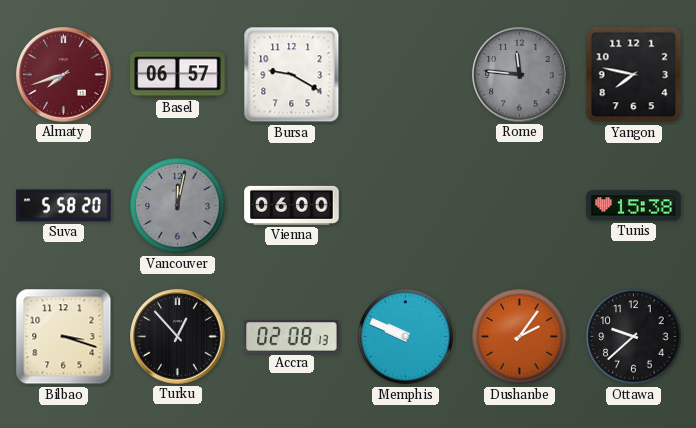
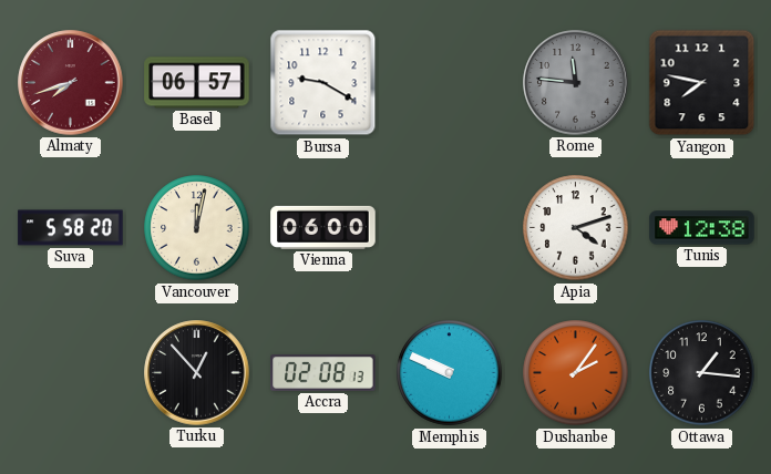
Vancouver dial: grey -> cream (197, 228)
Apia: none -> 4:12 (576, 228)
Tunis: 15:38 -> 12:38 (702, 228)
Bilbao: 3:18 -> none (64, 337)
Ottawa: 9:38 -> 1:16 (702, 373)
